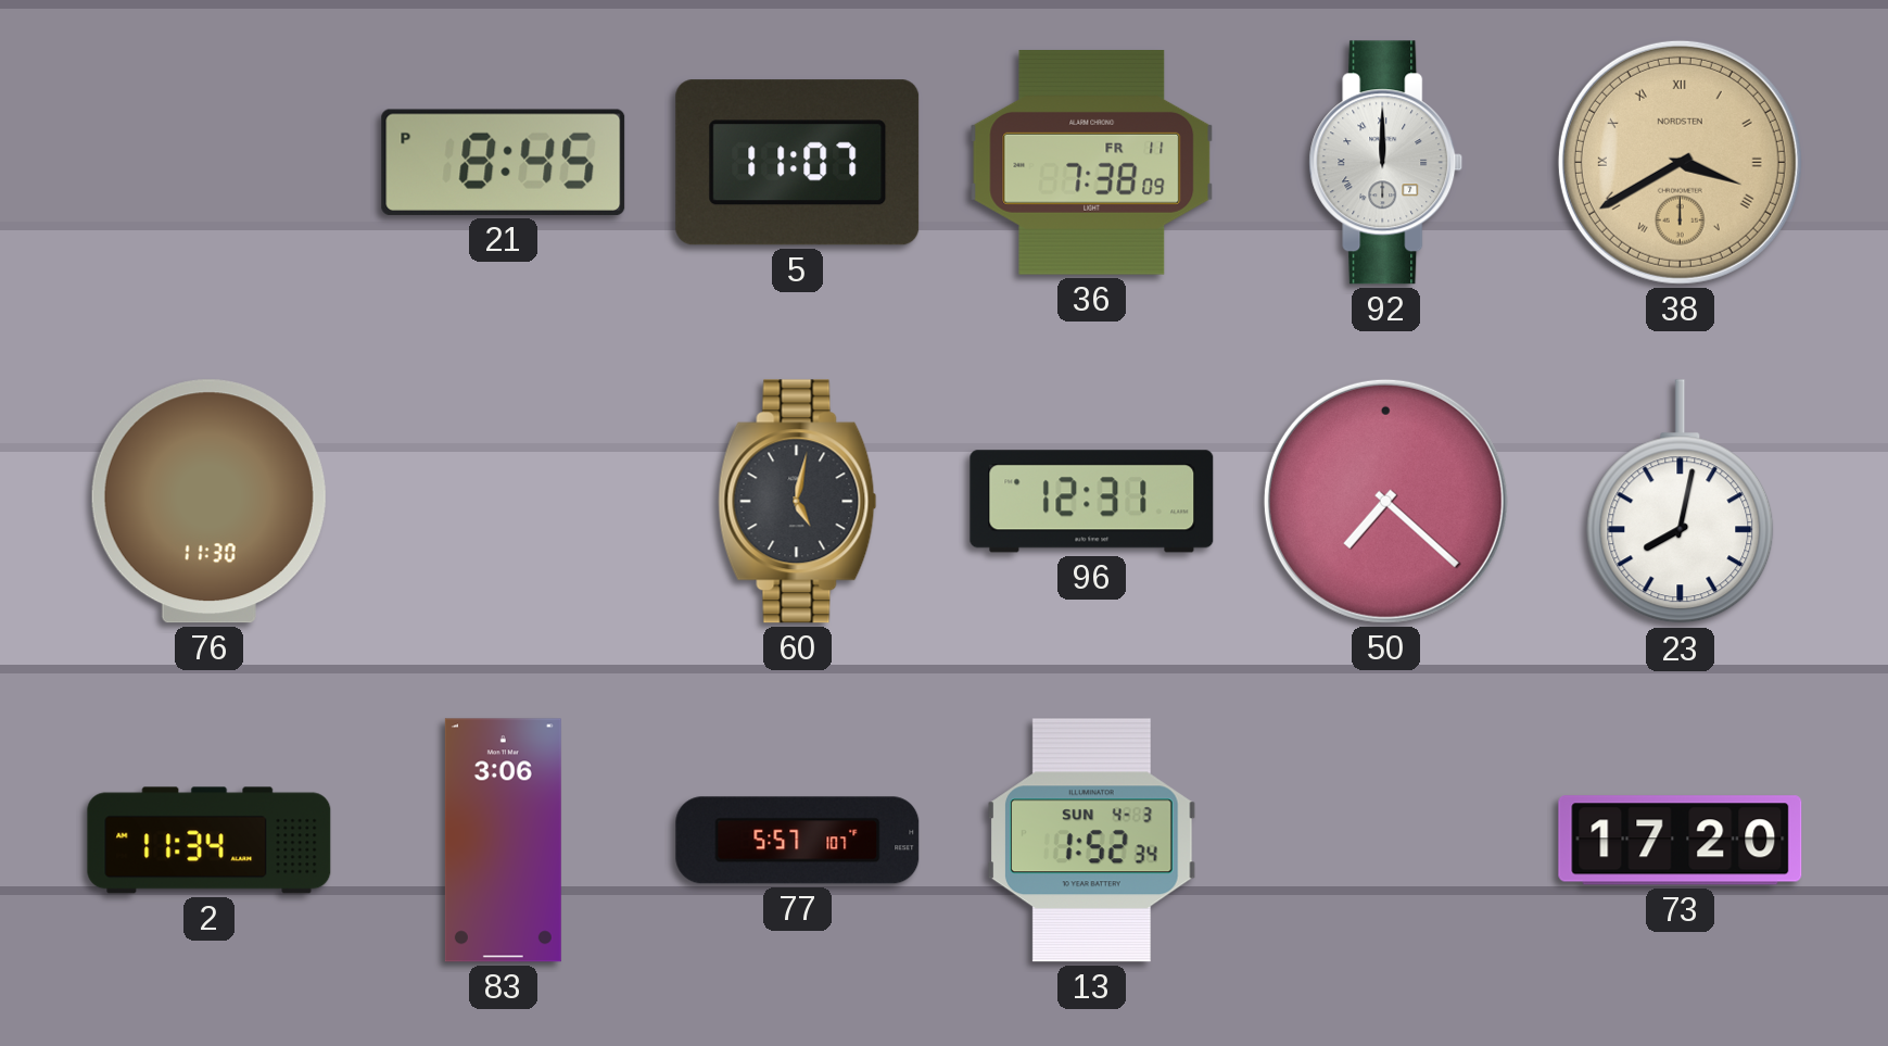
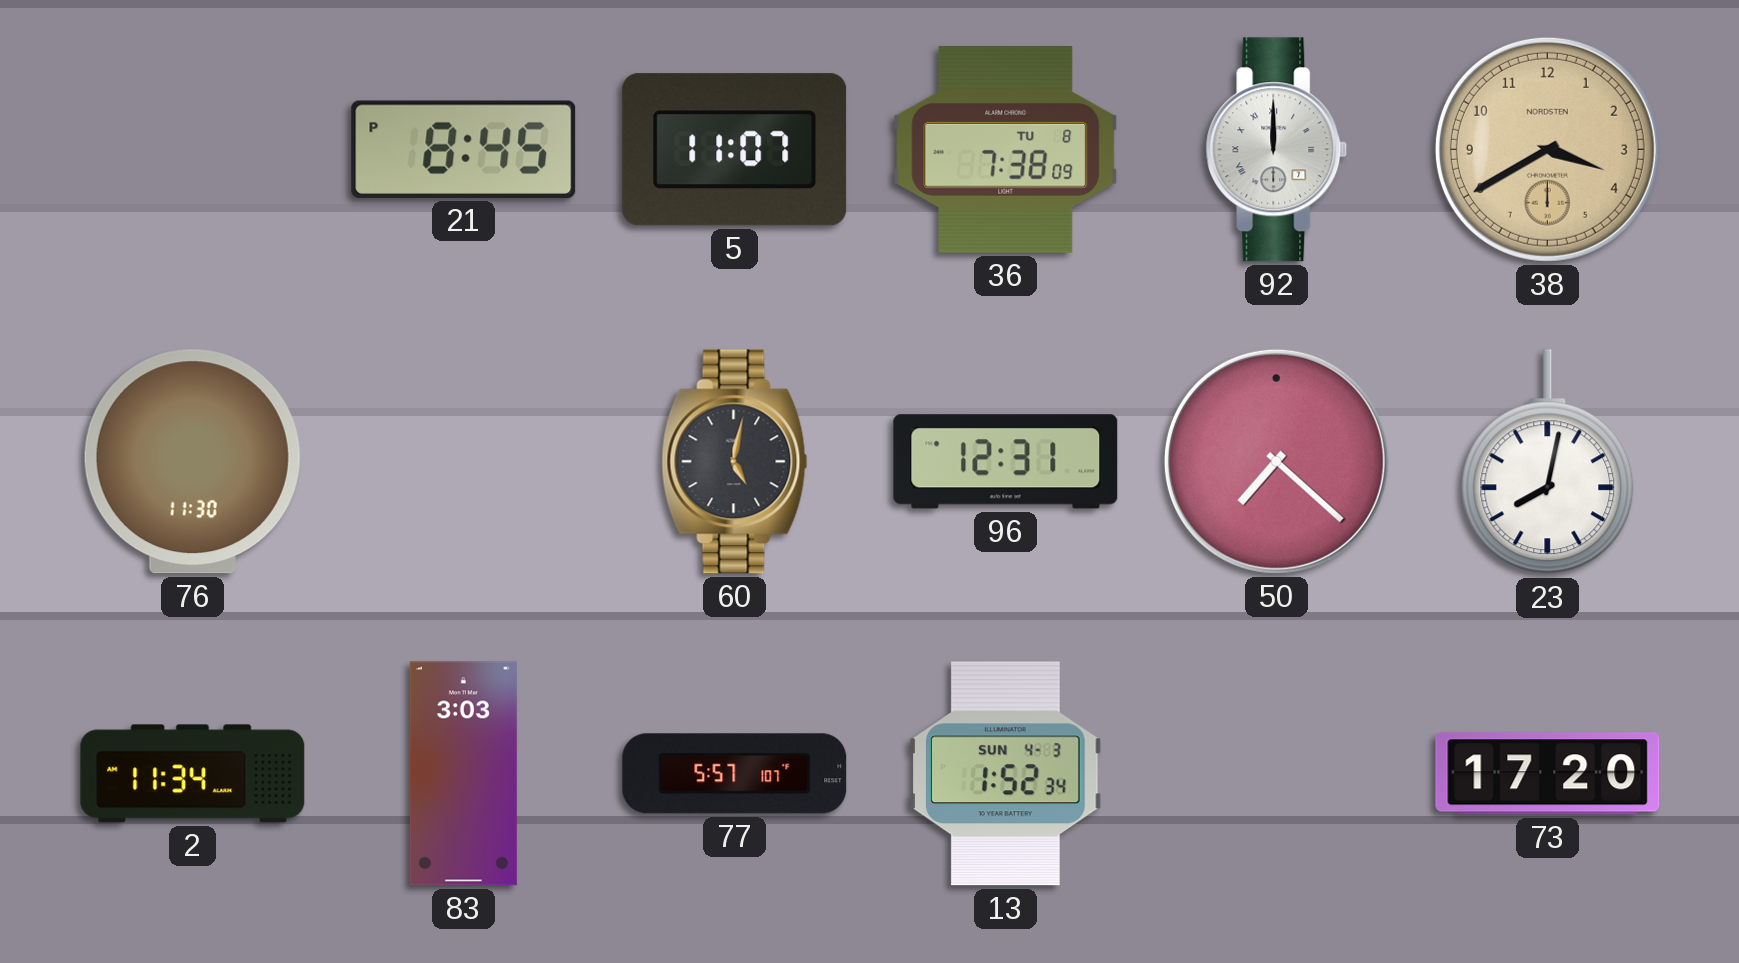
36 date: FR 11 -> TU 8 (1006, 149)
38 numerals: Roman -> Arabic (1547, 149)
83: 3:06 -> 3:03 (463, 774)
